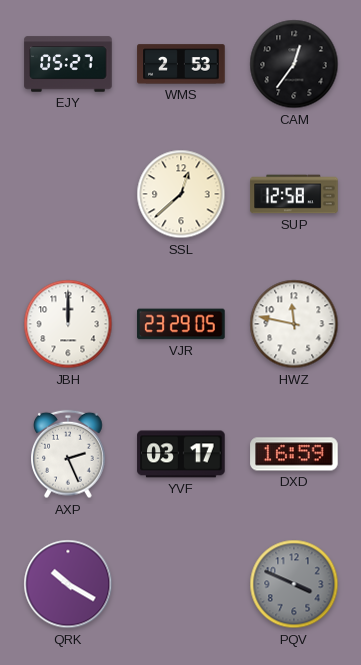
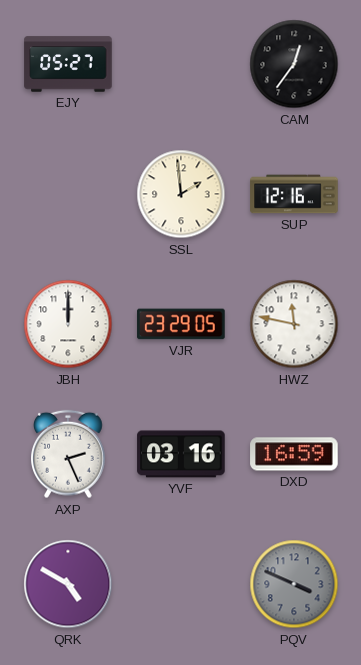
WMS: 2:53 -> none (181, 64)
SSL: 12:38 -> 1:59 (181, 194)
SUP: 12:58 -> 12:16 (294, 194)
YVF: 03:17 -> 03:16 (181, 454)
QRK: 10:20 -> 4:50 (68, 584)
